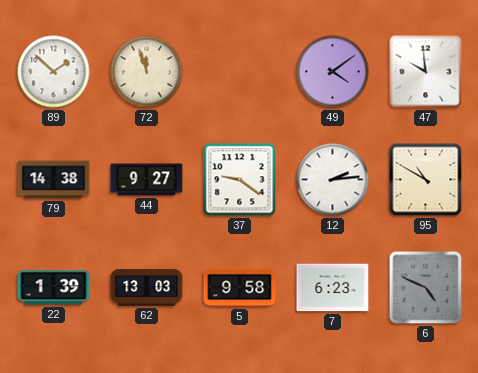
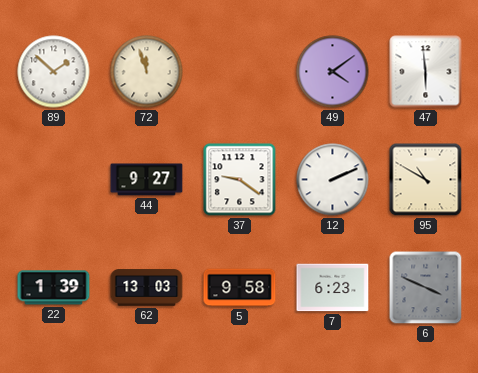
47: 9:59 -> 5:59 (426, 72)
79: 14:38 -> none (54, 180)
12: 2:14 -> 2:11 (333, 180)
6: 4:49 -> 3:49 (426, 288)
